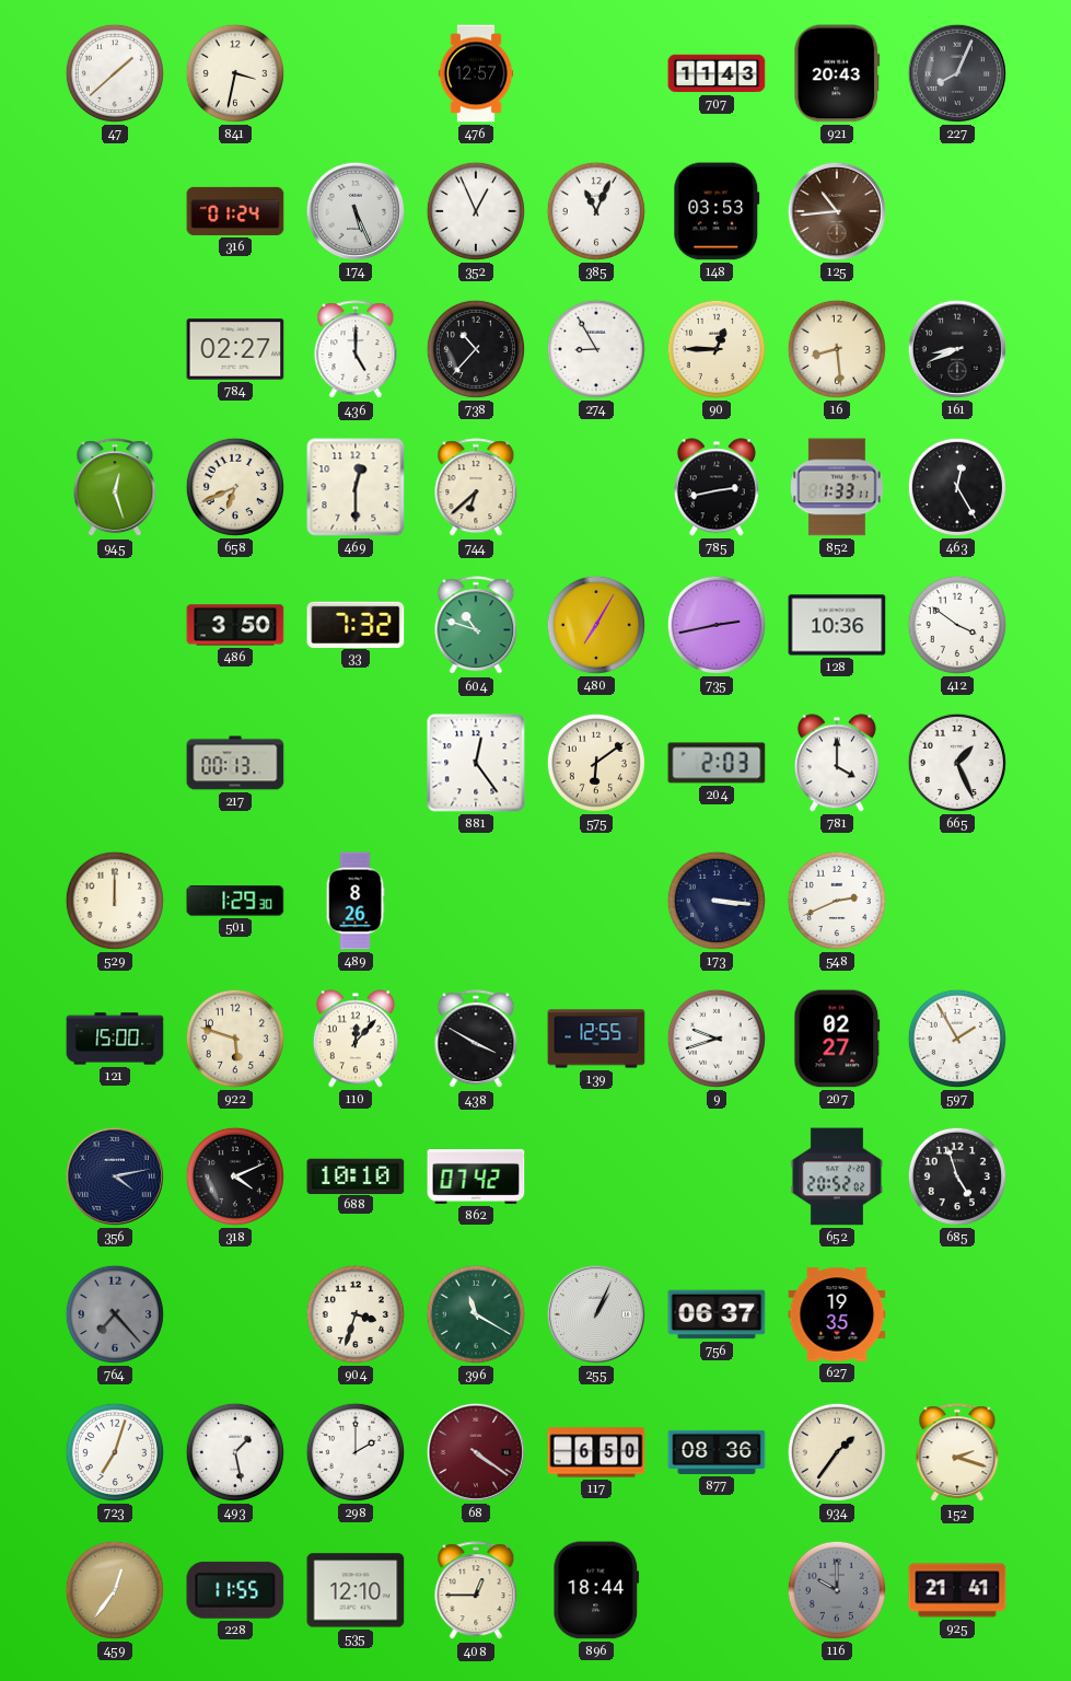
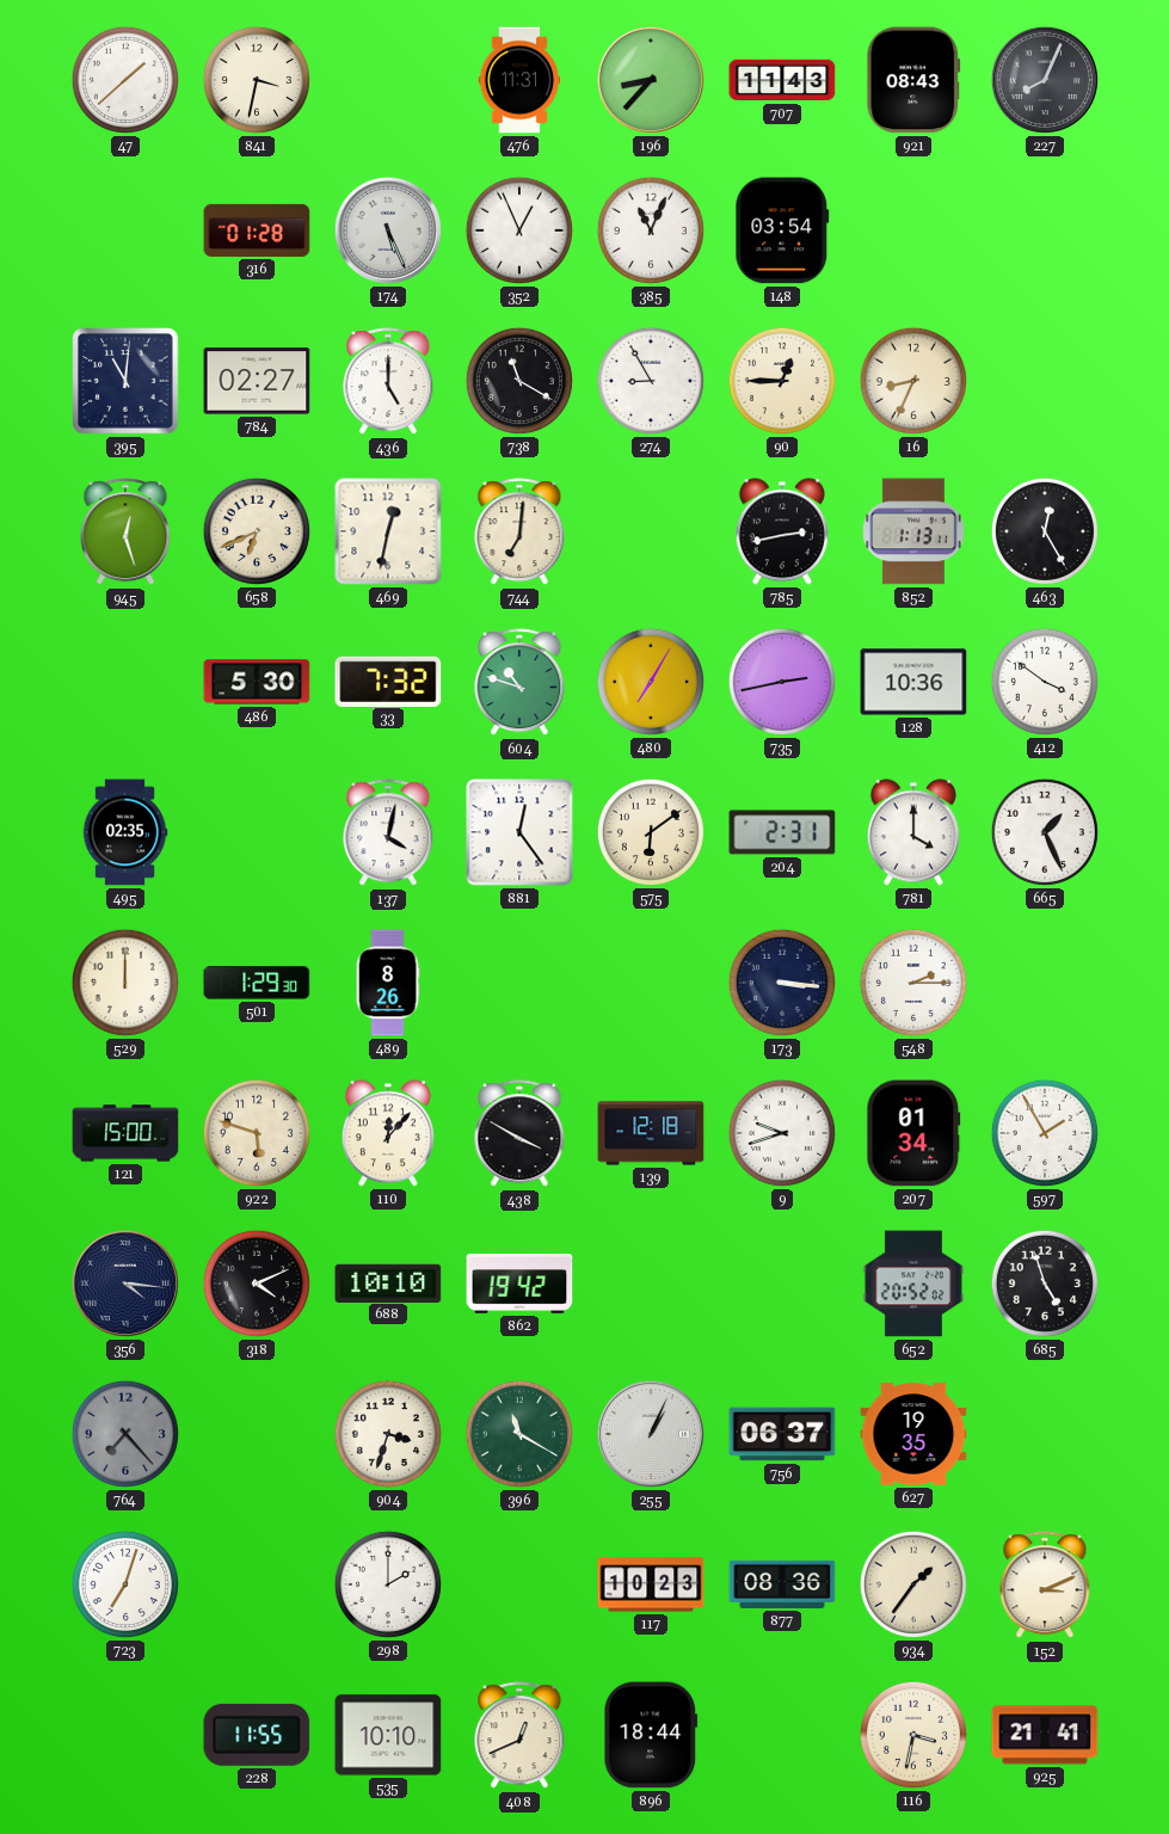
476: 12:57 -> 11:31 (519, 80)
196: none -> 8:37 (651, 80)
921: 20:43 -> 08:43 (913, 80)
316: 01:24 -> 01:28 (257, 230)
148: 03:53 -> 03:54 (782, 230)
125: 10:44 -> none (837, 211)
395: none -> 11:01 (125, 381)
738: 10:37 -> 11:20 (519, 381)
16: 8:29 -> 8:34 (913, 381)
161: 8:41 -> none (957, 349)
469: 12:30 -> 12:32 (388, 531)
744: 6:38 -> 7:01 (519, 533)
852: 1:33 -> 1:13 (913, 531)
486: 3:50 -> 5:30 (257, 682)
495: none -> 02:35 (125, 832)
217: 00:13 -> none (235, 763)
137: none -> 4:02 (388, 833)
204: 2:03 -> 2:31 (782, 832)
548: 2:41 -> 2:15 (913, 983)
139: 12:55 -> 12:18 (651, 1133)
207: 02:27 -> 01:34 (913, 1133)
356: 4:13 -> 4:16 (125, 1284)
862: 07:42 -> 19:42 (519, 1285)
493: 1:28 -> none (235, 1452)
68: 4:21 -> none (476, 1452)
117: 6:50 -> 10:23 (651, 1584)
152: 2:18 -> 3:11 (1045, 1586)
459: 12:36 -> none (115, 1590)
535: 12:10 -> 10:10 (388, 1735)
408: 12:45 -> 12:41 (519, 1736)
116: 10:00 -> 3:32 (913, 1735)
116 dial: grey -> cream (913, 1735)
